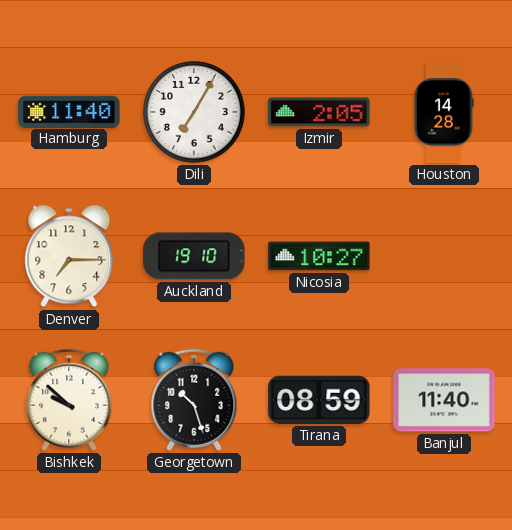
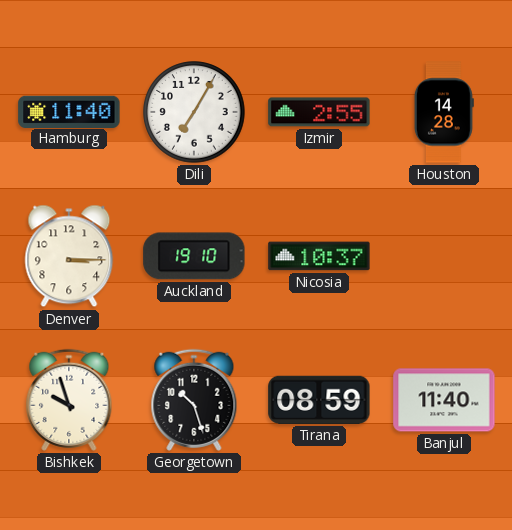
Izmir: 2:05 -> 2:55 (319, 112)
Denver: 7:15 -> 3:15 (69, 256)
Nicosia: 10:27 -> 10:37 (319, 256)
Bishkek: 9:52 -> 9:57 (69, 400)
